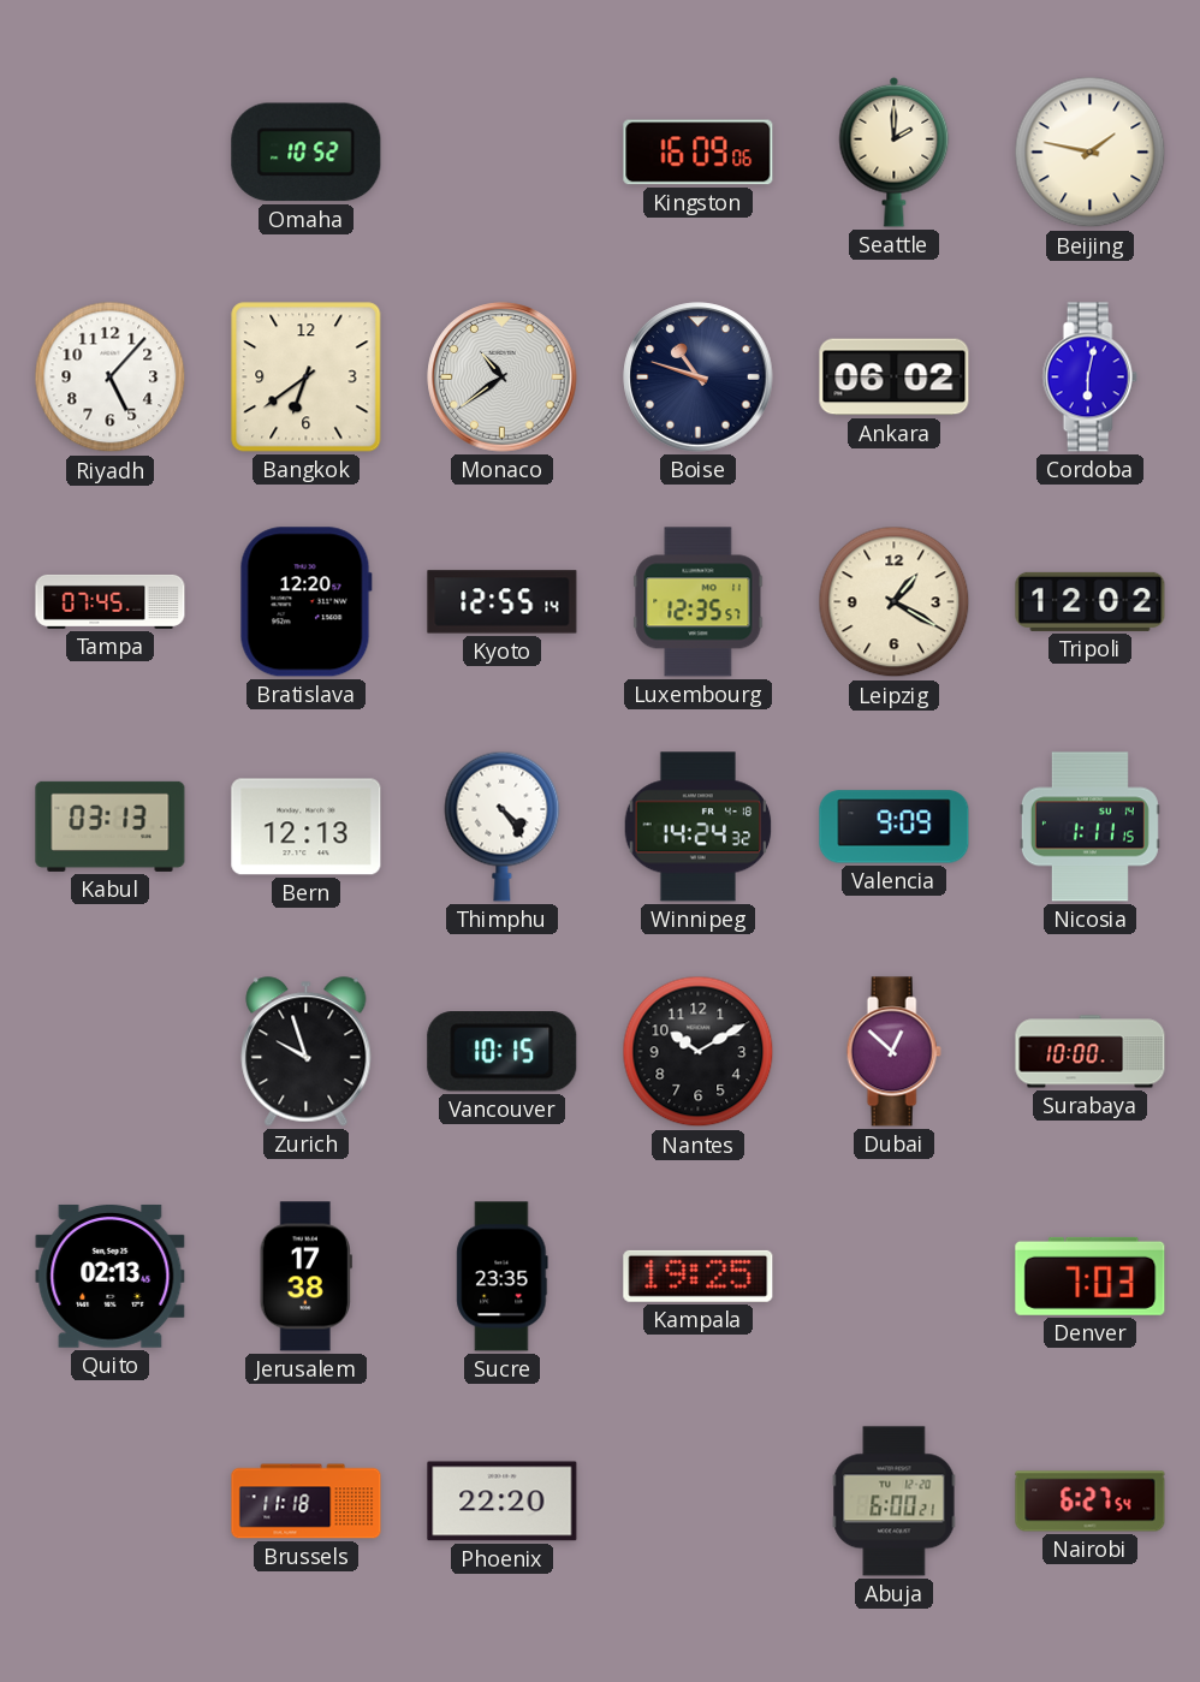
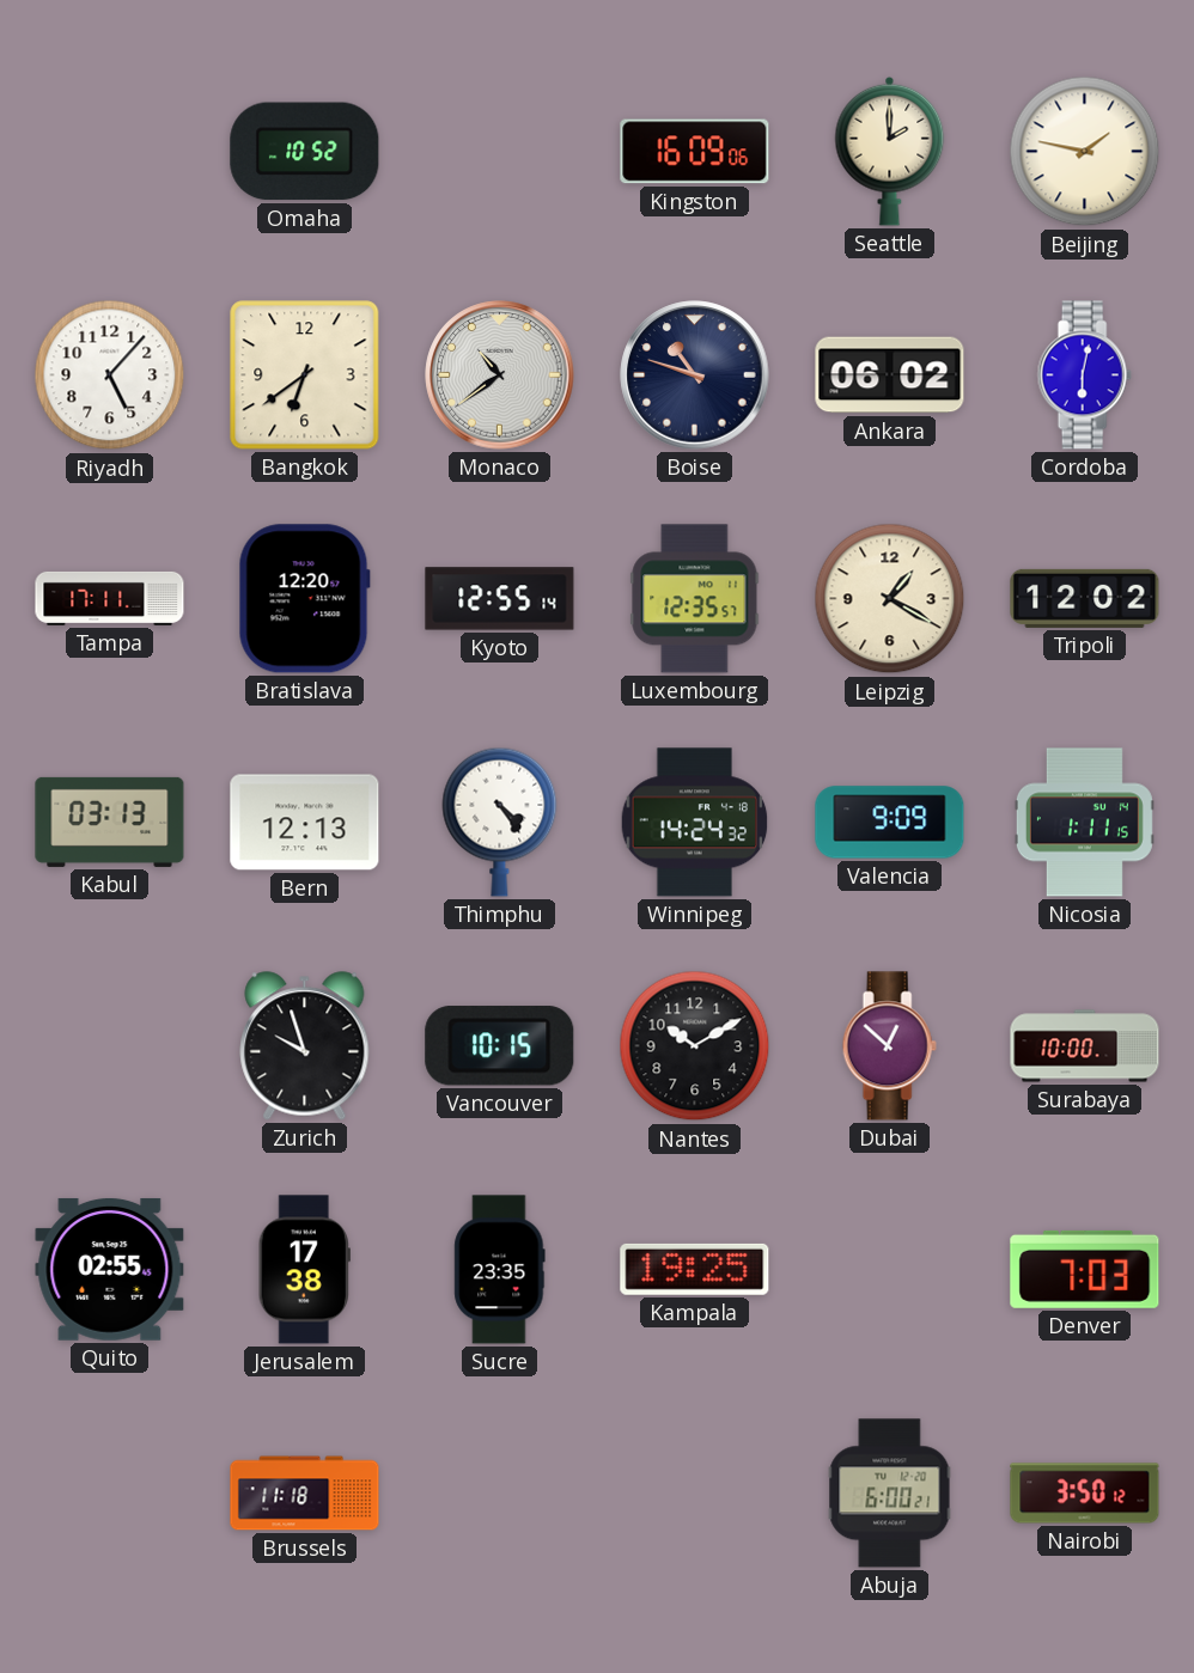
Tampa: 07:45 -> 17:11 (110, 598)
Quito: 02:13 -> 02:55 (110, 1269)
Phoenix: 22:20 -> none (503, 1502)
Nairobi: 6:27 -> 3:50 (1085, 1494)
